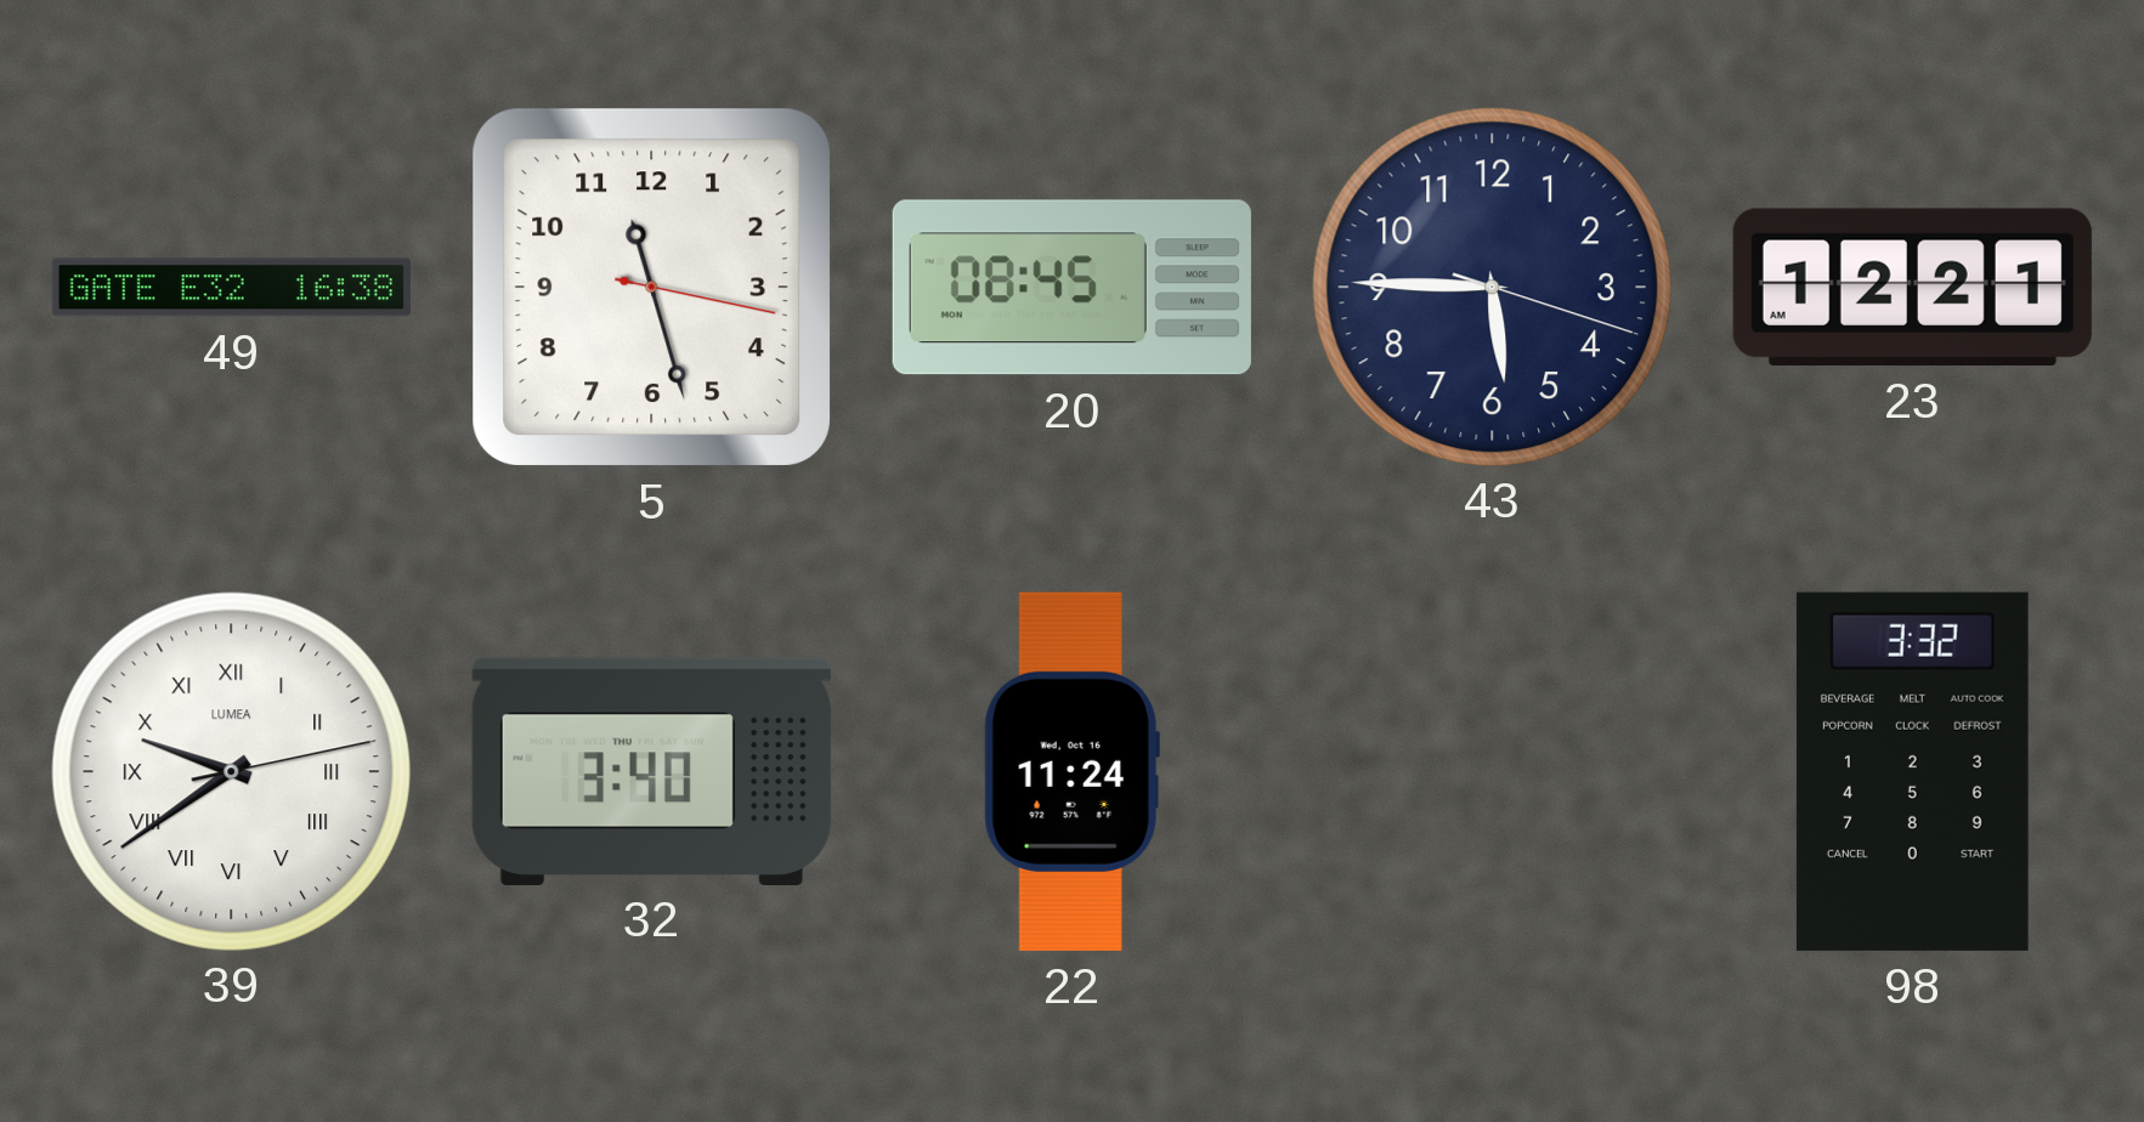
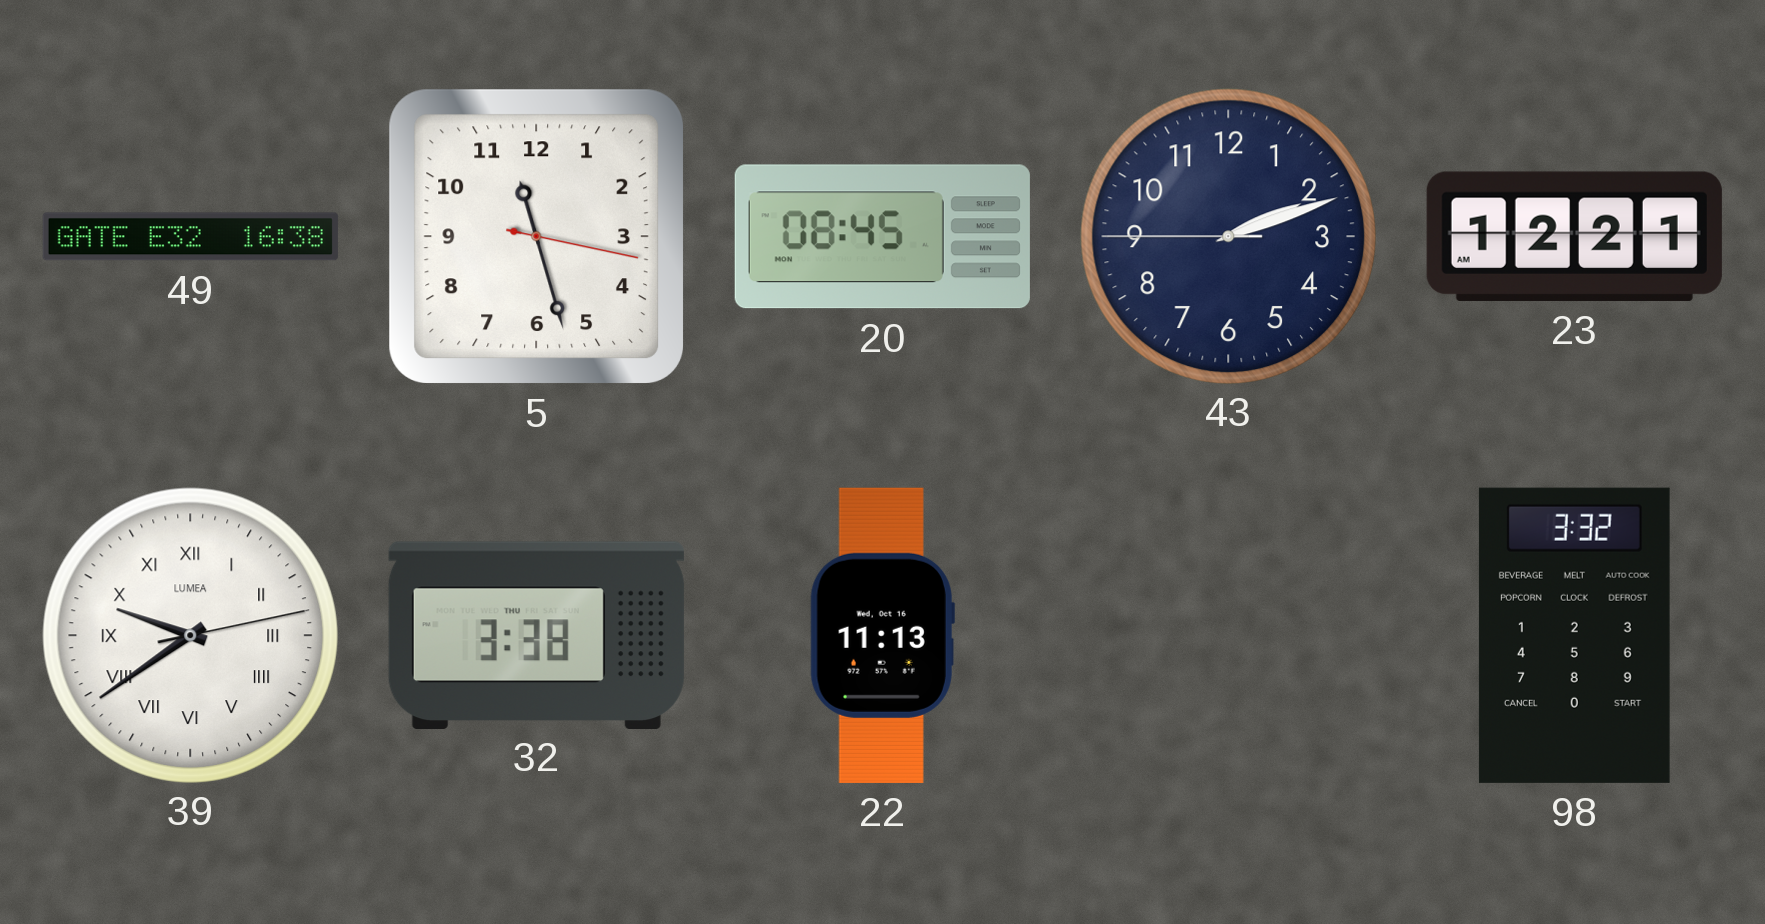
43: 5:45 -> 2:11 (1228, 236)
32: 3:40 -> 3:38 (536, 635)
22: 11:24 -> 11:13 (882, 635)
